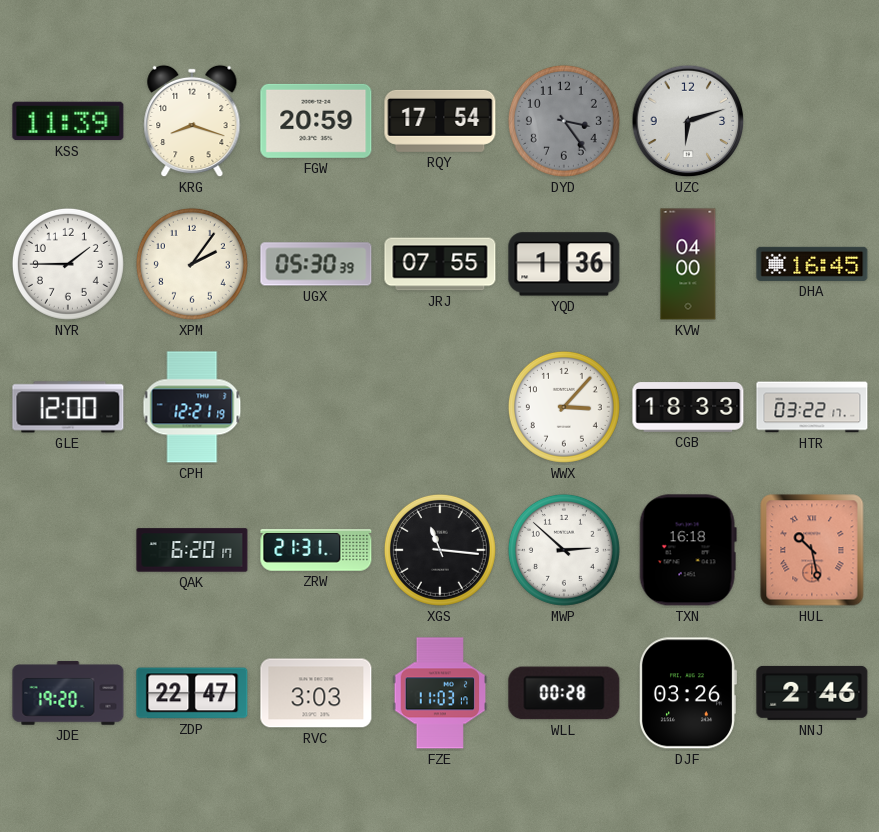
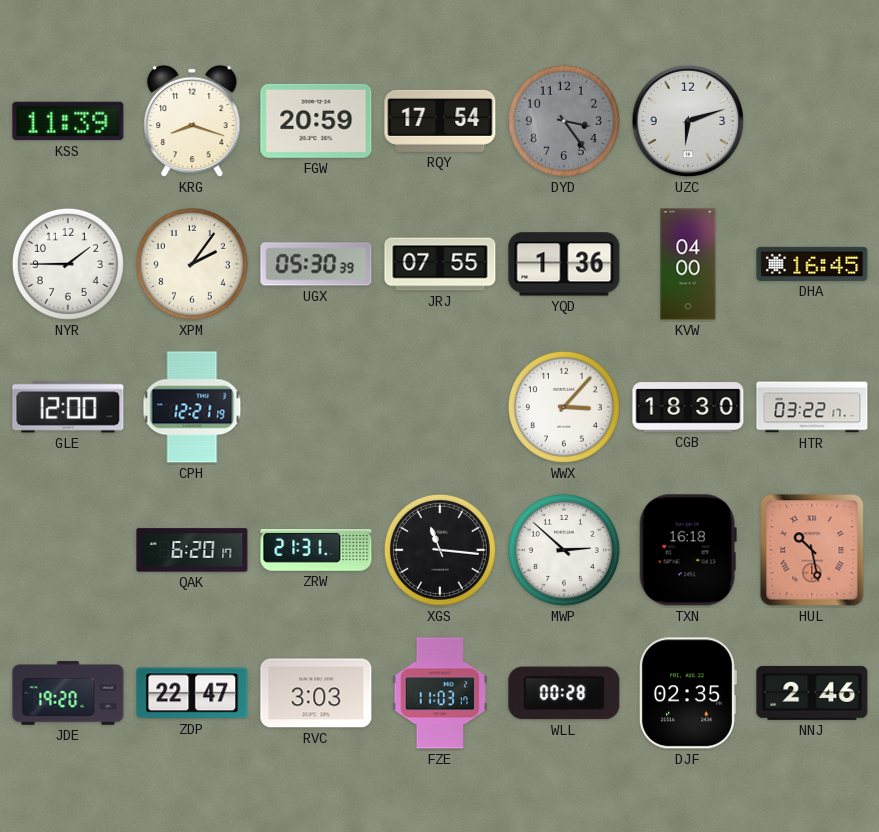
CGB: 18:33 -> 18:30 (688, 407)
DJF: 03:26 -> 02:35 (687, 693)
